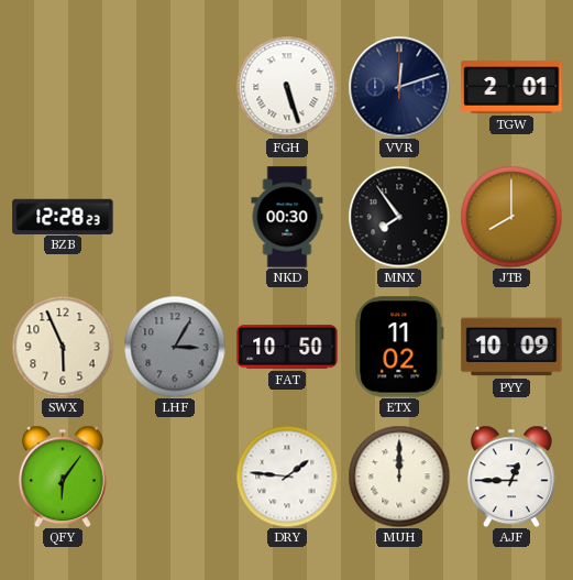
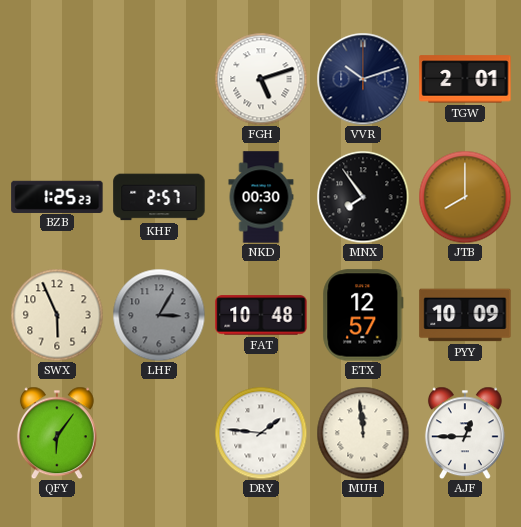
FGH: 5:27 -> 5:12 (261, 79)
VVR: 12:12 -> 10:12 (363, 79)
BZB: 12:28 -> 1:25 (57, 196)
KHF: none -> 2:57 (159, 197)
FAT: 10:50 -> 10:48 (261, 315)
ETX: 11:02 -> 12:57 (363, 315)
MUH: 12:00 -> 11:59 (363, 433)
